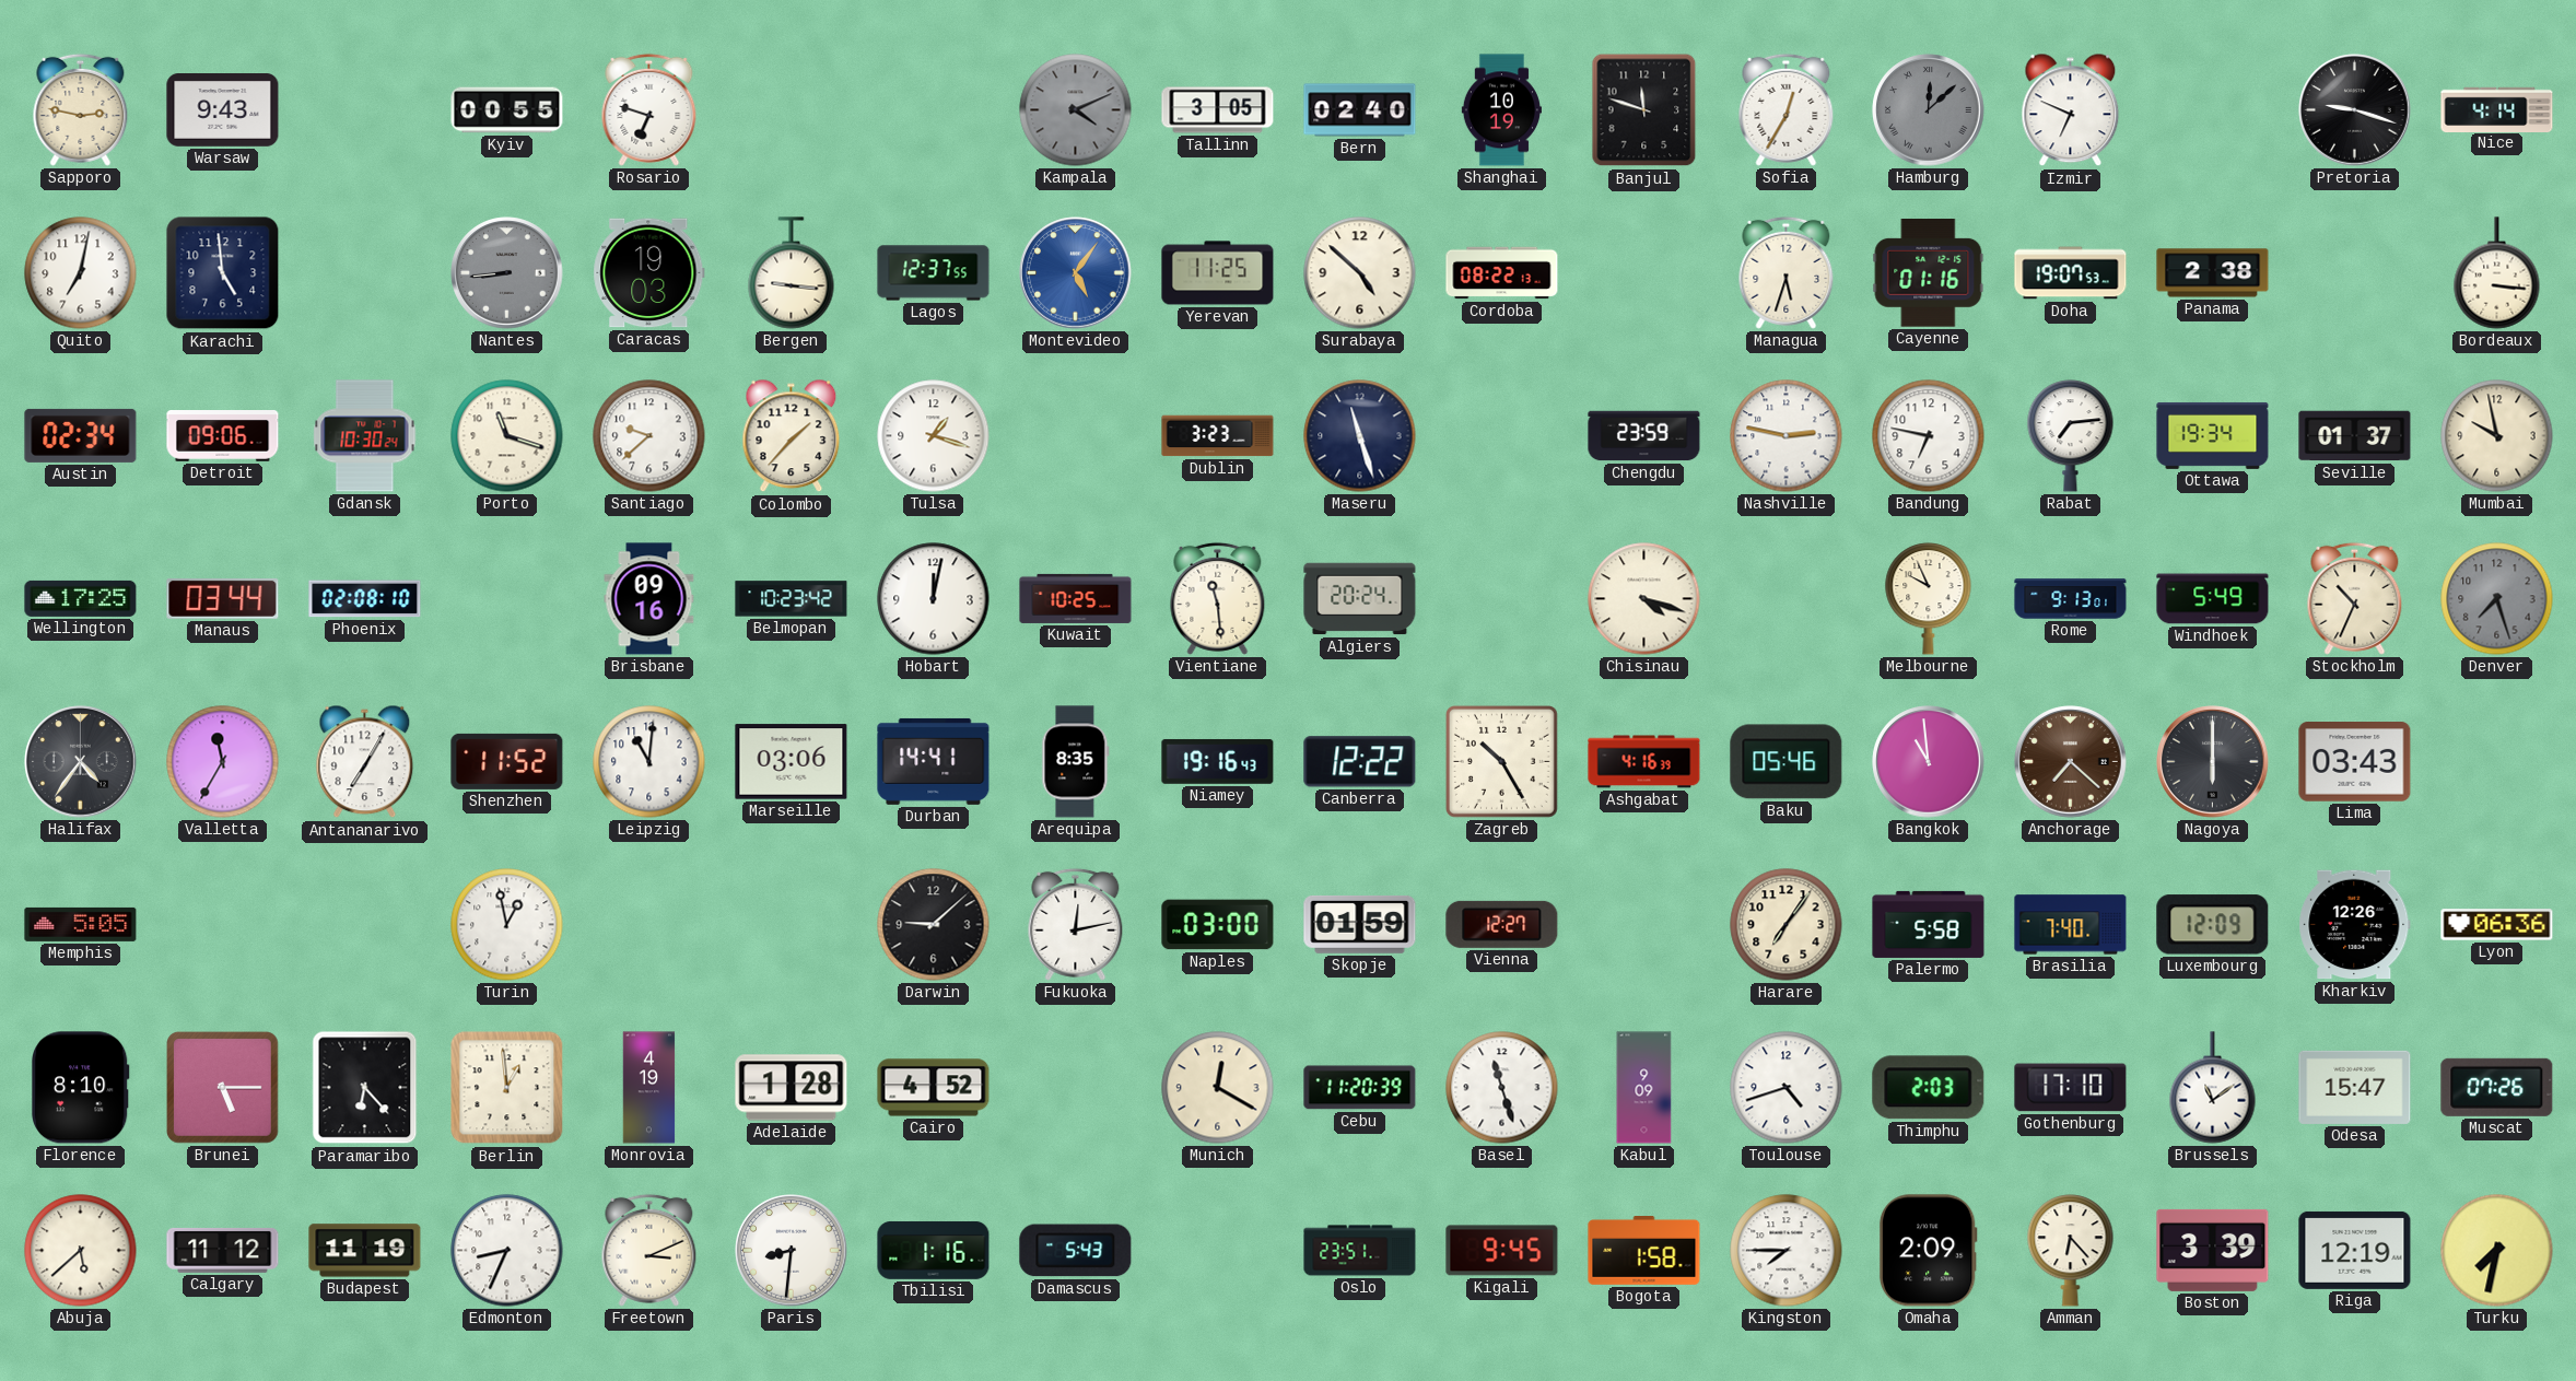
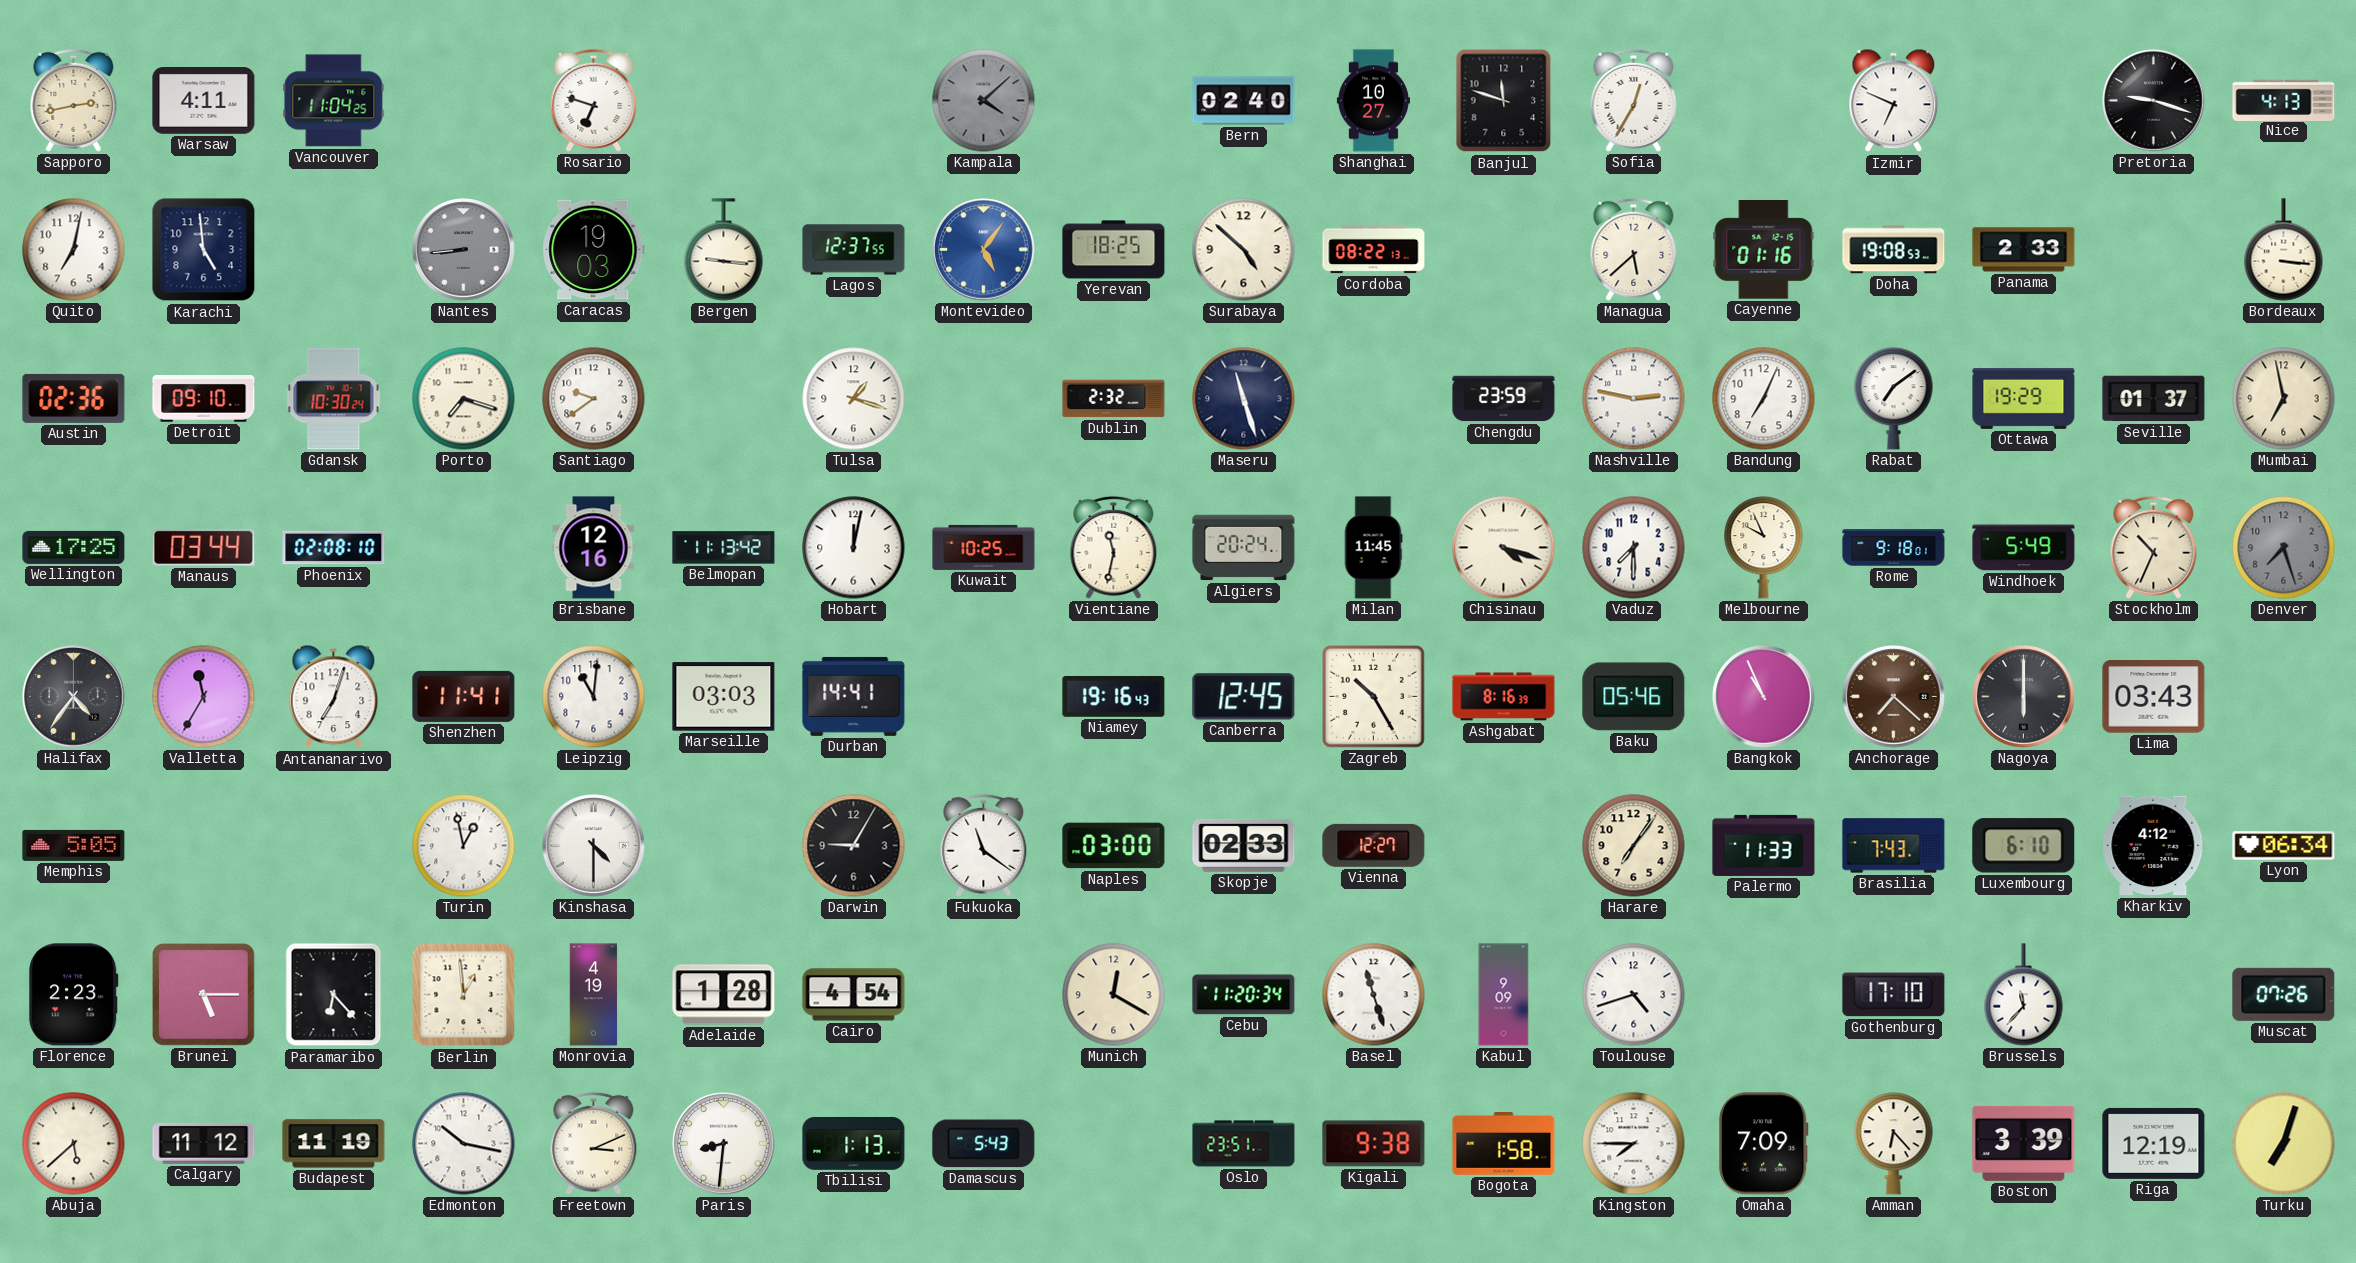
Sapporo: 2:47 -> 2:43 (74, 100)
Warsaw: 9:43 -> 4:11 (204, 101)
Vancouver: none -> 11:04 (334, 101)
Kyiv: 00:55 -> none (507, 110)
Kampala: 4:11 -> 4:08 (984, 101)
Tallinn: 3:05 -> none (1218, 110)
Shanghai: 10:19 -> 10:27 (1373, 101)
Hamburg: 12:08 -> none (1929, 110)
Nice: 4:14 -> 4:13 (2284, 100)
Yerevan: 11:25 -> 18:25 (1114, 250)
Managua: 5:33 -> 5:38 (1634, 249)
Doha: 19:07 -> 19:08 (1894, 250)
Panama: 2:38 -> 2:33 (2024, 250)
Austin: 02:34 -> 02:36 (74, 398)
Detroit: 09:06 -> 09:10 (204, 399)
Porto: 11:18 -> 7:18 (464, 399)
Santiago: 9:38 -> 9:39 (594, 399)
Colombo: 1:37 -> none (792, 436)
Dublin: 3:23 -> 2:32 (1114, 399)
Bandung: 6:47 -> 7:04 (1764, 399)
Rabat: 7:14 -> 7:09 (1894, 399)
Ottawa: 19:34 -> 19:29 (2024, 398)
Mumbai: 9:58 -> 6:58 (2284, 399)
Brisbane: 09:16 -> 12:16 (594, 548)
Belmopan: 10:23 -> 11:13 (724, 548)
Vientiane: 11:29 -> 11:32 (1114, 547)
Milan: none -> 11:45 (1373, 548)
Vaduz: none -> 7:30 (1634, 548)
Rome: 9:13 -> 9:18 (1894, 548)
Antananarivo: 7:05 -> 7:03 (334, 697)
Shenzhen: 11:52 -> 11:41 (464, 696)
Marseille: 03:06 -> 03:03 (724, 697)
Arequipa: 8:35 -> none (1076, 762)
Canberra: 12:22 -> 12:45 (1244, 697)
Ashgabat: 4:16 -> 8:16 (1504, 697)
Bangkok: 10:59 -> 10:56 (1764, 697)
Kinshasa: none -> 4:30 (594, 846)
Darwin: 9:08 -> 9:05 (854, 846)
Fukuoka: 12:13 -> 11:21 (984, 845)
Skopje: 01:59 -> 02:33 (1244, 845)
Palermo: 5:58 -> 11:33 (1764, 845)
Brasilia: 7:40 -> 7:43 (1894, 846)
Luxembourg: 12:09 -> 6:10 (2024, 846)
Kharkiv: 12:26 -> 4:12 (2154, 846)
Lyon: 06:36 -> 06:34 (2284, 846)
Florence: 8:10 -> 2:23 (74, 995)
Cairo: 4:52 -> 4:54 (854, 995)
Cebu: 11:20:39 -> 11:20:34 (1244, 995)
Thimphu: 2:03 -> none (1929, 1088)
Brussels: 11:09 -> 11:37 (2024, 995)
Odesa: 15:47 -> none (2355, 1087)
Edmonton: 8:34 -> 10:17 (464, 1144)
Tbilisi: 1:16 -> 1:13 (854, 1144)
Kigali: 9:45 -> 9:38 (1374, 1144)
Omaha: 2:09 -> 7:09 (1763, 1144)
Turku: 7:32 -> 7:03 (2284, 1144)
